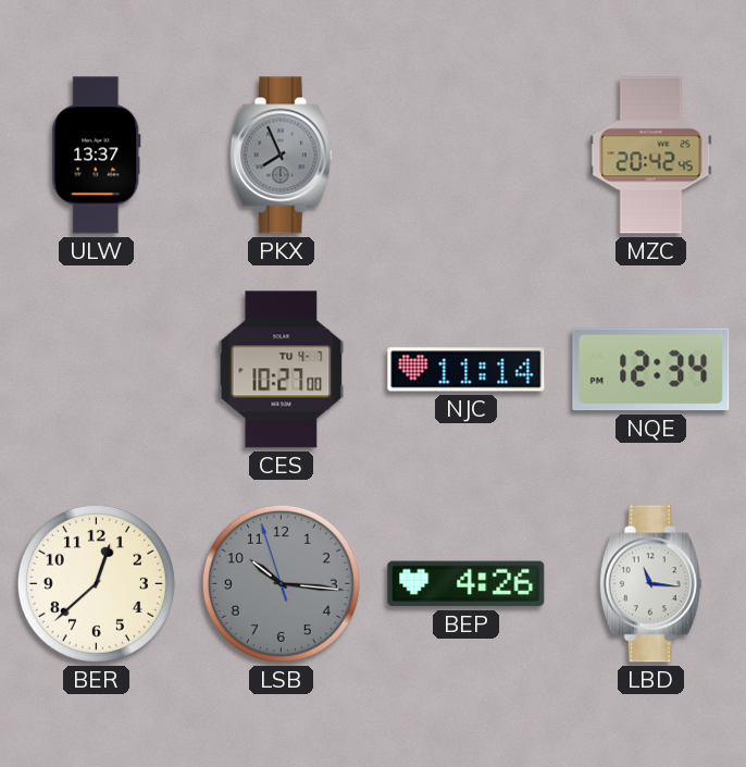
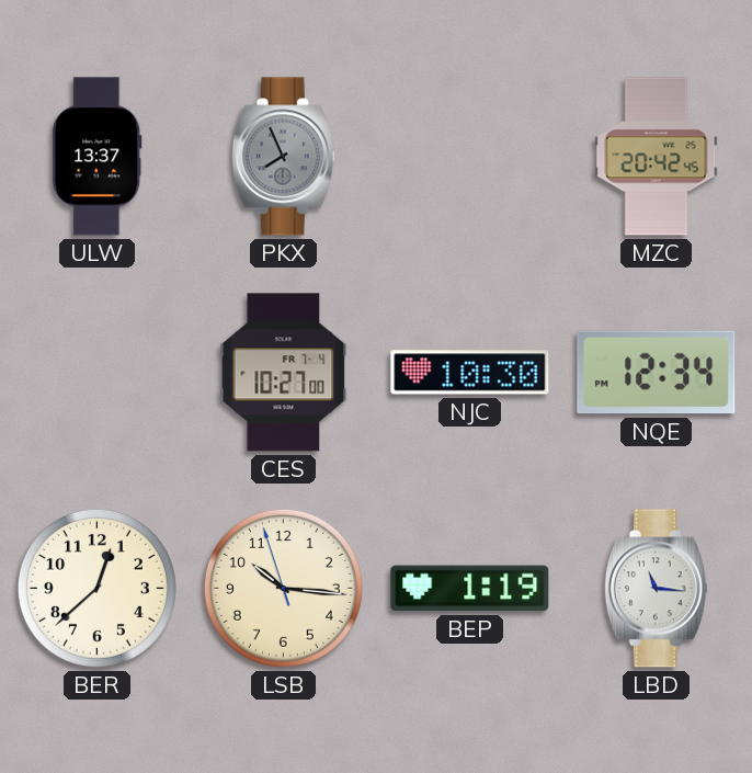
CES date: TU 4-7 -> FR 7-4 (284, 373)
NJC: 11:14 -> 10:30 (470, 373)
LSB dial: grey -> cream (283, 588)
BEP: 4:26 -> 1:19 (470, 589)
